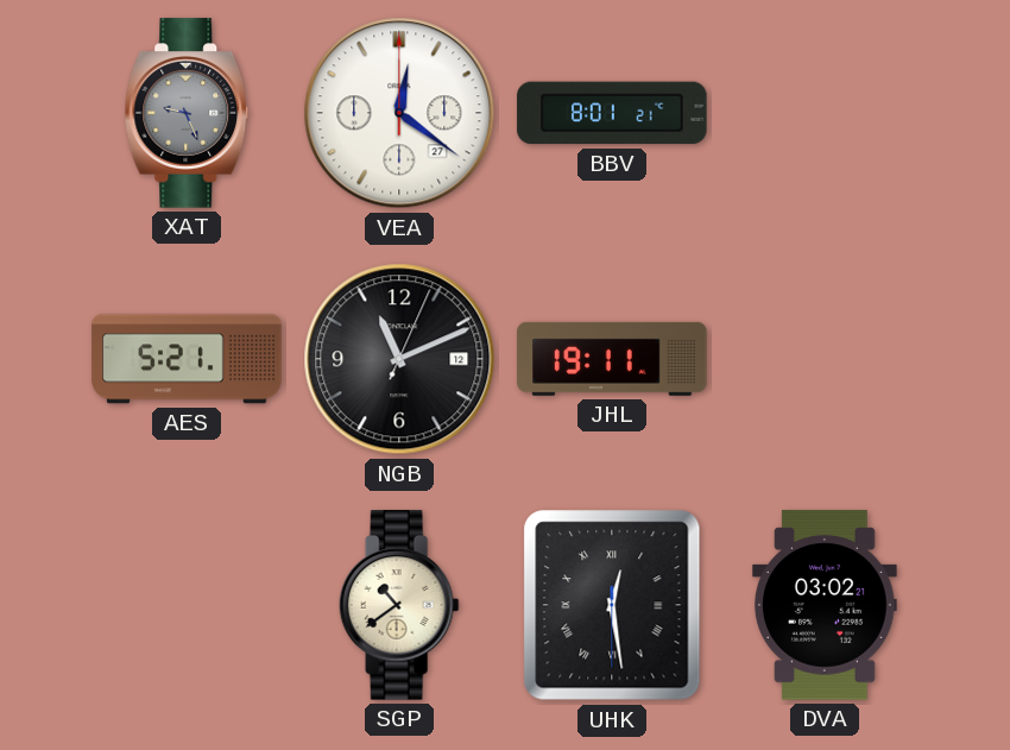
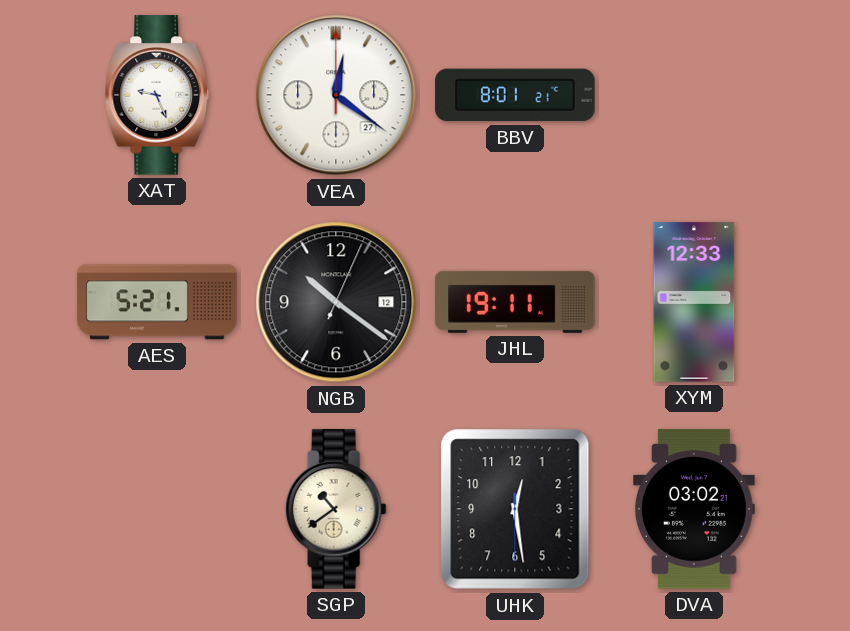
XAT dial: grey -> white (157, 95)
NGB: 11:11 -> 10:21 (336, 302)
XYM: none -> 12:33 (694, 302)
UHK numerals: Roman -> Arabic (515, 509)
